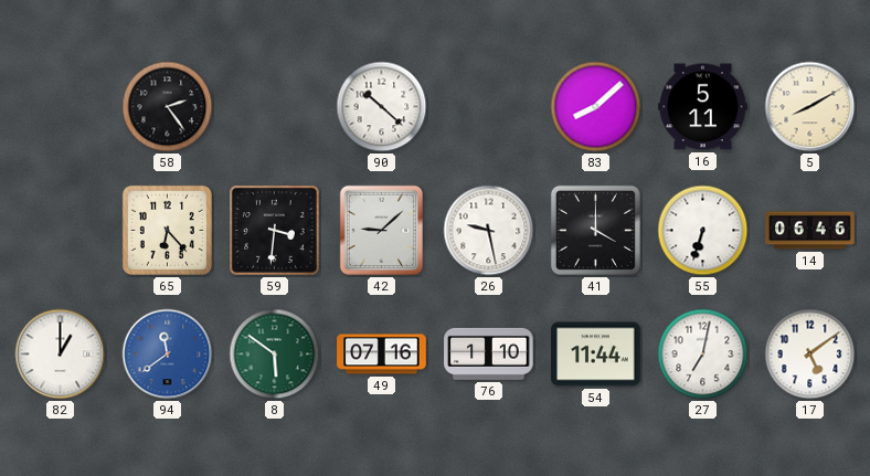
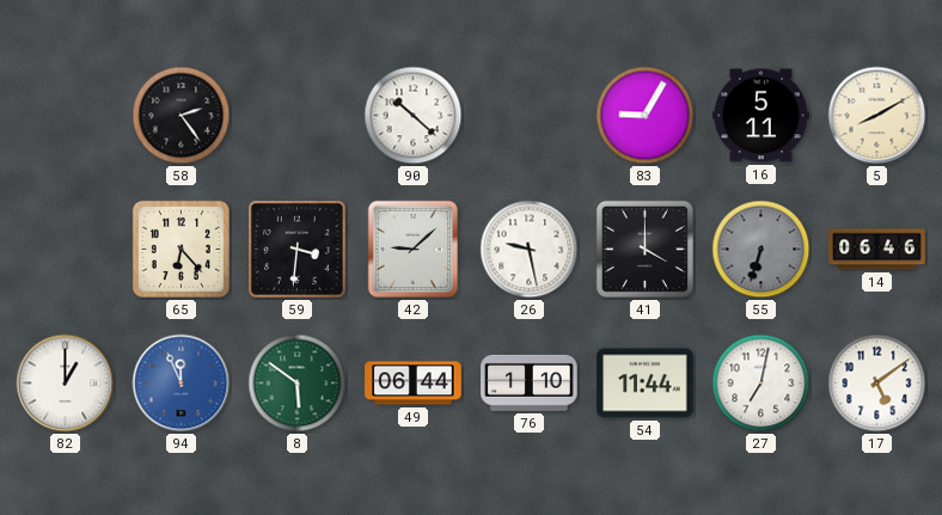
83: 8:08 -> 9:05 (646, 116)
55 dial: white -> grey (761, 250)
94: 11:39 -> 11:56 (182, 384)
49: 07:16 -> 06:44 (414, 384)
